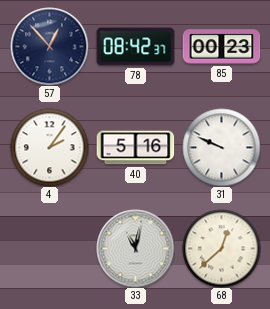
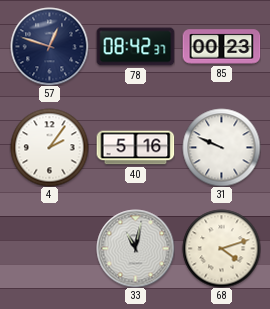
57: 12:53 -> 12:48 (49, 46)
68: 12:38 -> 4:12 (221, 248)
